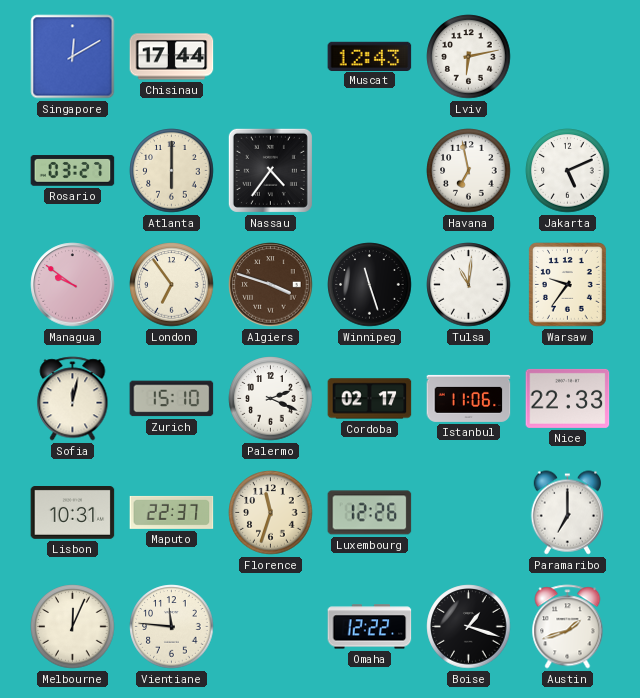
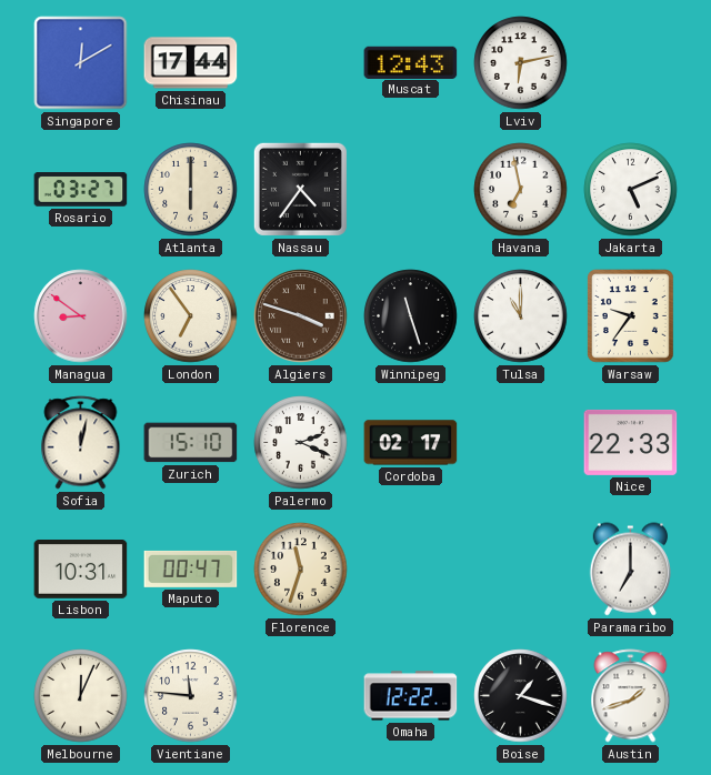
Managua: 9:51 -> 8:51 (81, 316)
Tulsa: 11:01 -> 11:00 (521, 316)
Istanbul: 11:06 -> none (469, 398)
Maputo: 22:37 -> 00:47 (191, 568)
Luxembourg: 12:26 -> none (370, 513)
